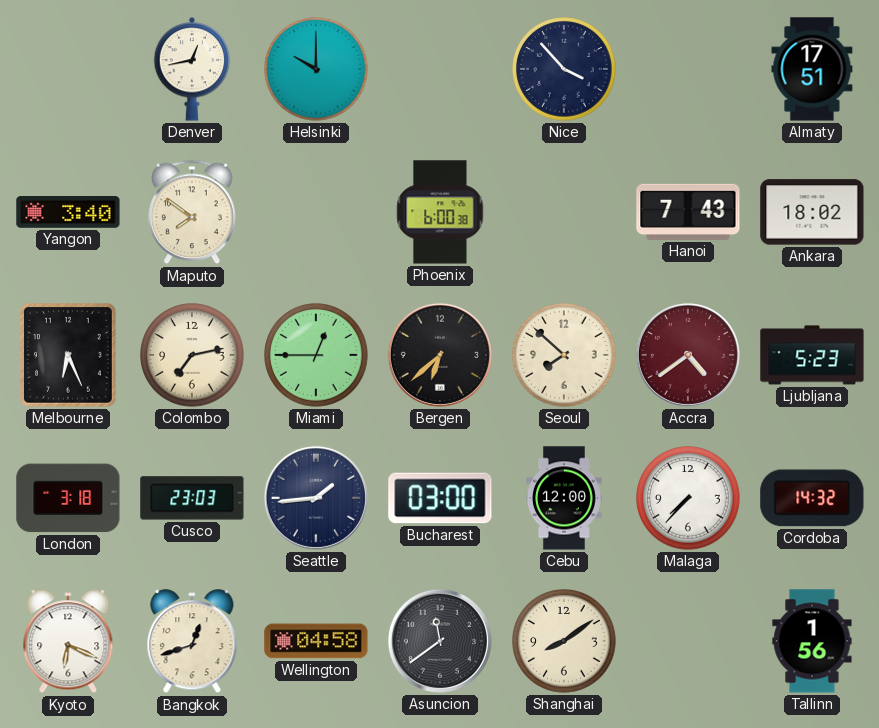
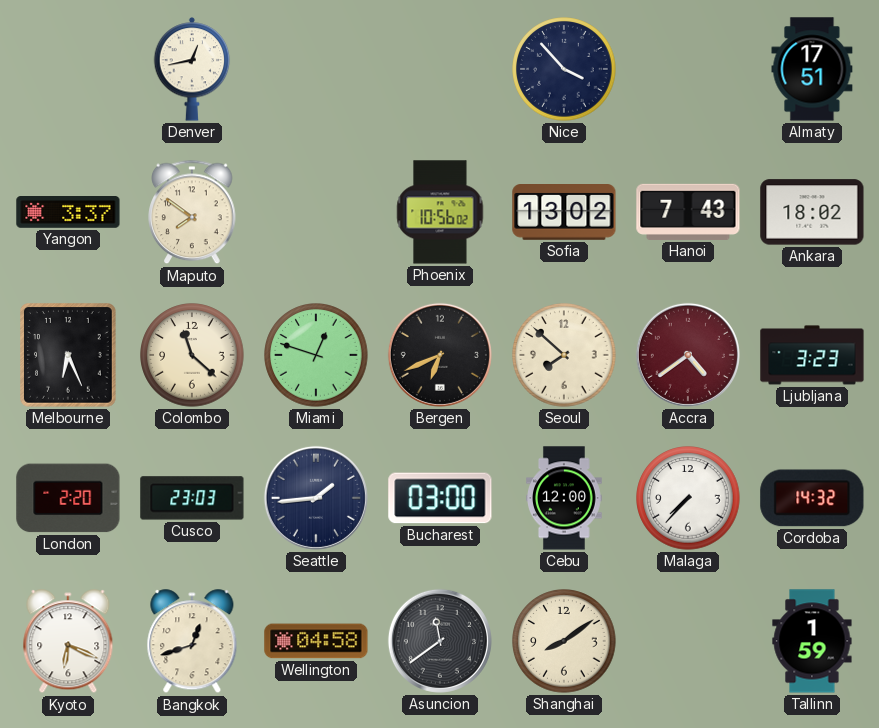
Helsinki: 10:00 -> none (316, 69)
Yangon: 3:40 -> 3:37 (68, 213)
Phoenix: 6:00 -> 10:56 (440, 212)
Sofia: none -> 13:02 (564, 213)
Colombo: 7:13 -> 11:22 (192, 355)
Miami: 12:45 -> 12:48 (316, 355)
Bergen: 6:38 -> 6:41 (440, 355)
Ljubljana: 5:23 -> 3:23 (812, 355)
London: 3:18 -> 2:20 (68, 498)
Tallinn: 1:56 -> 1:59 (812, 641)
